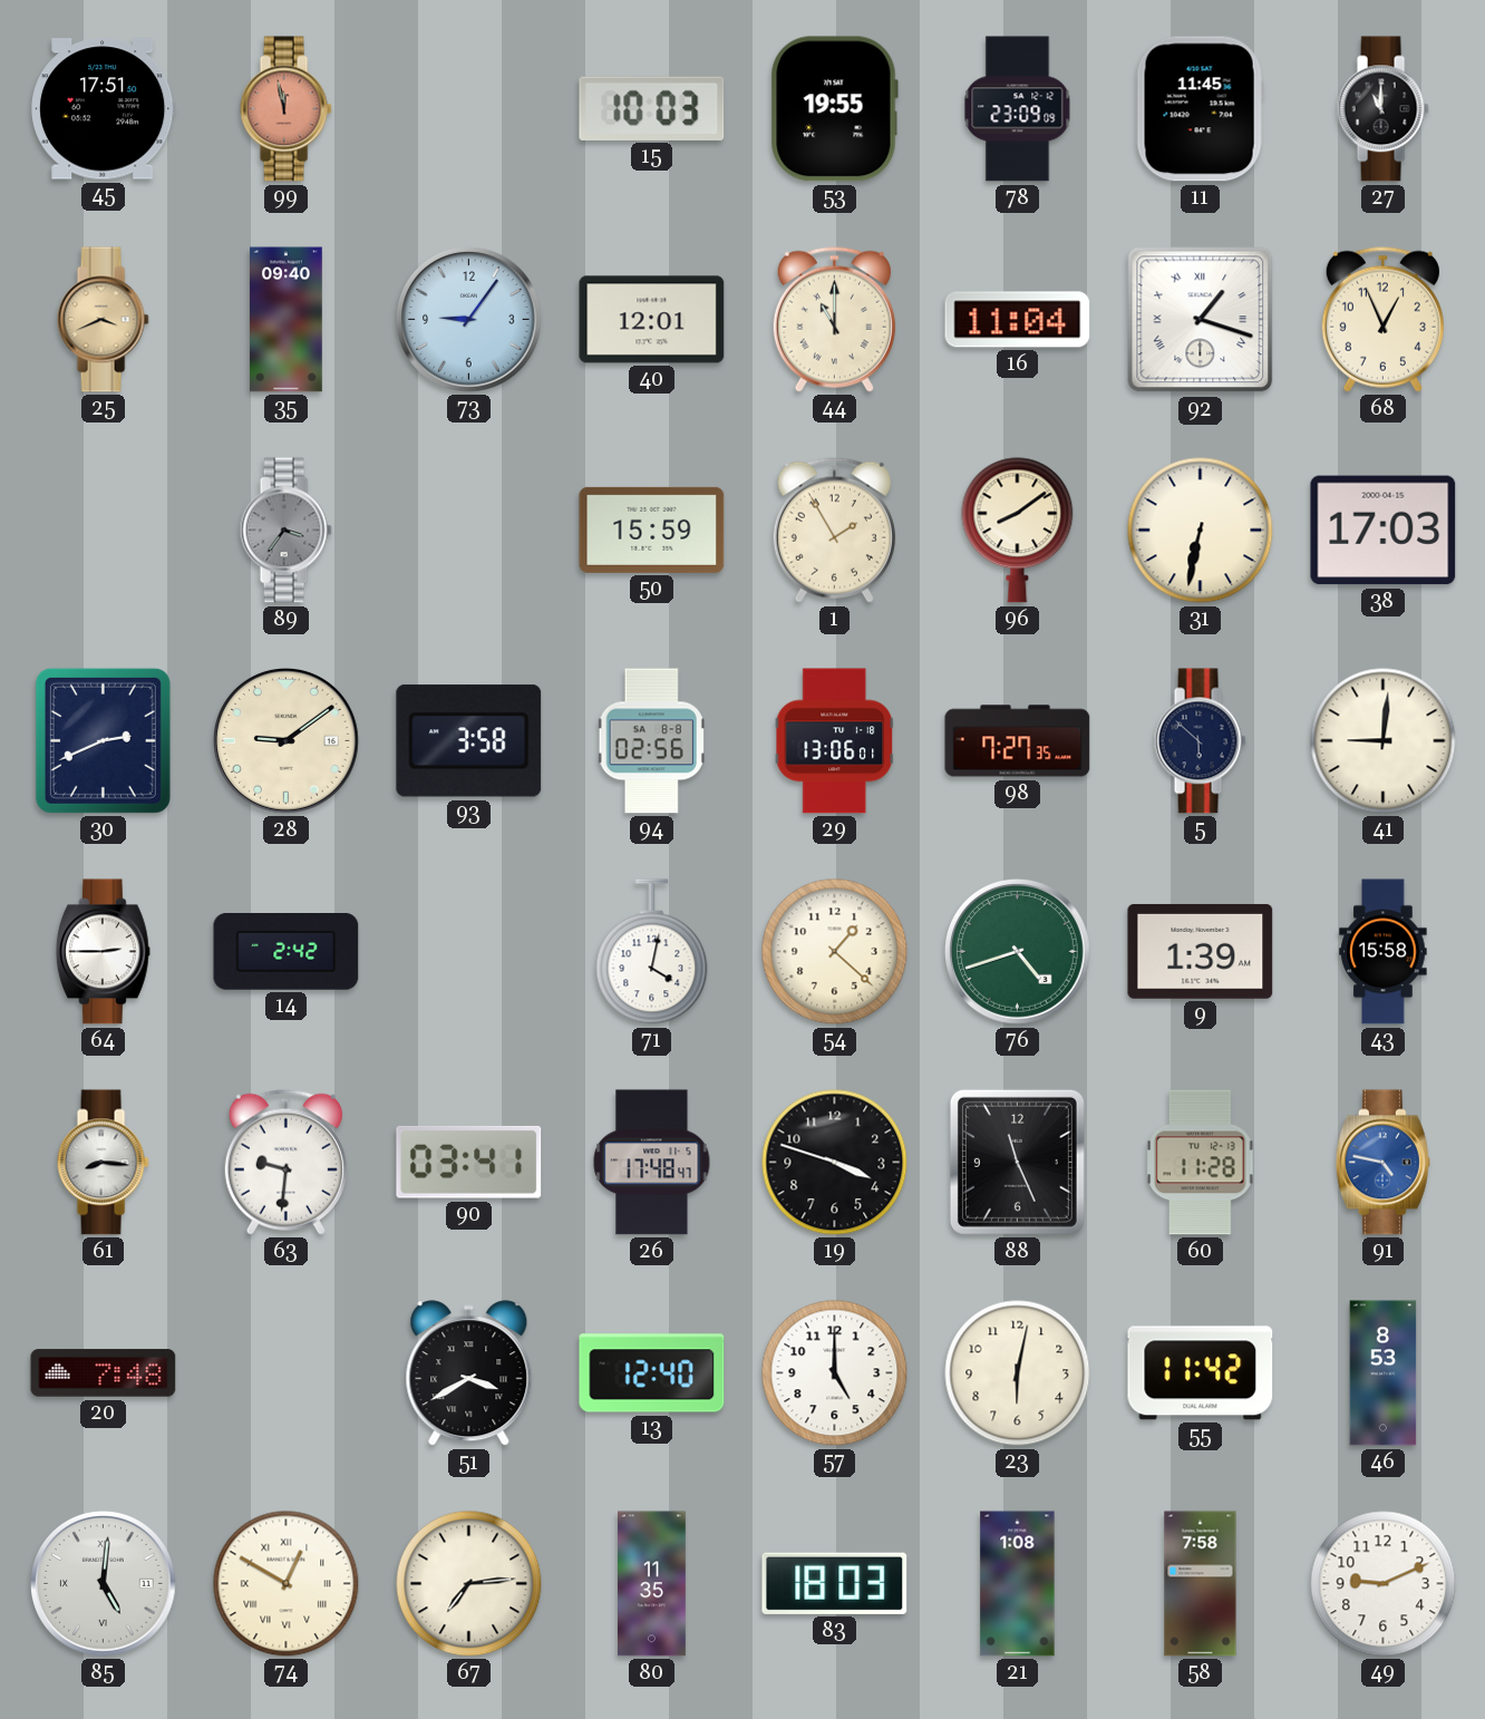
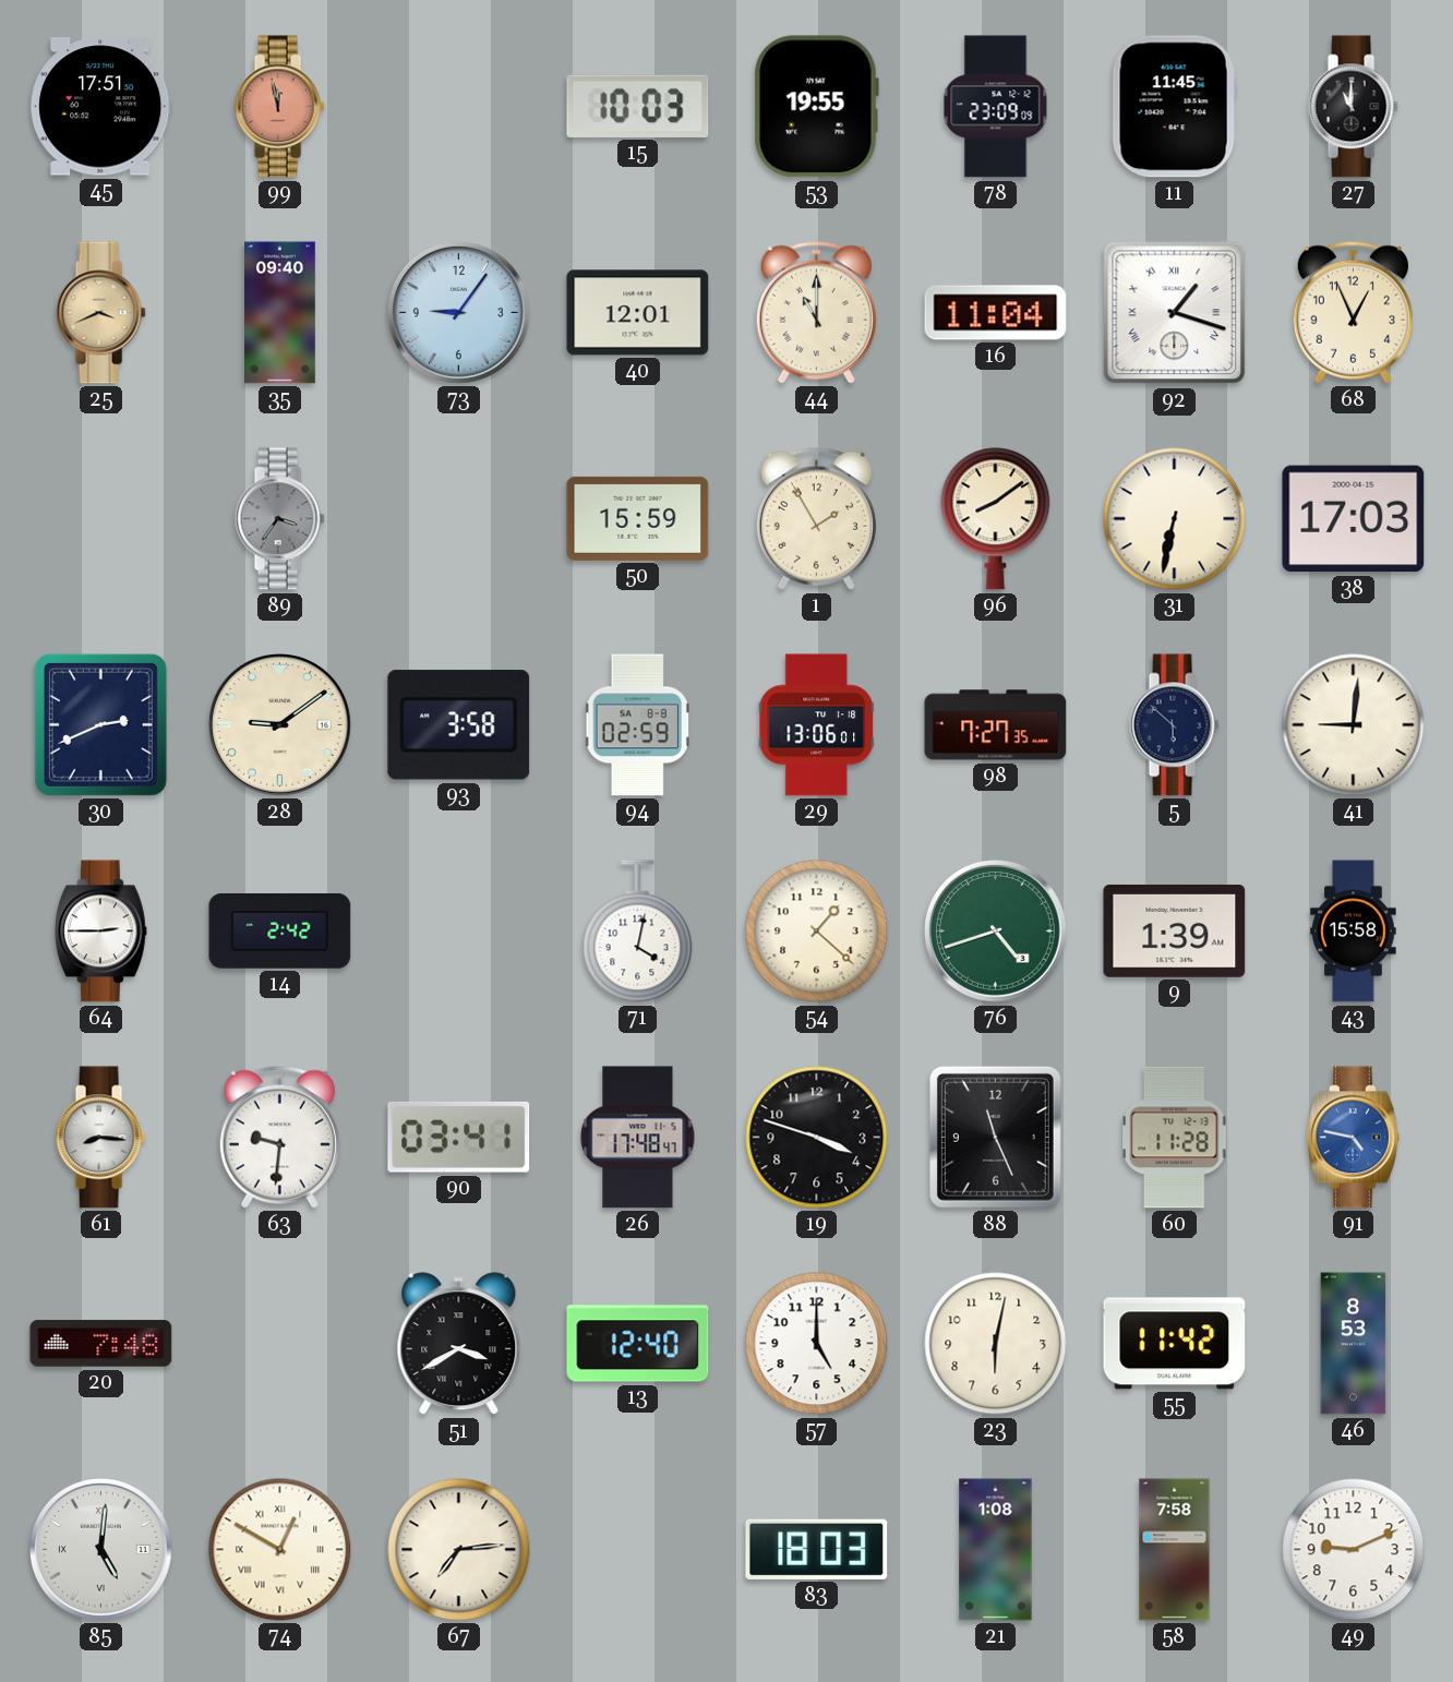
94: 02:56 -> 02:59 (637, 725)
80: 11:35 -> none (652, 1584)
